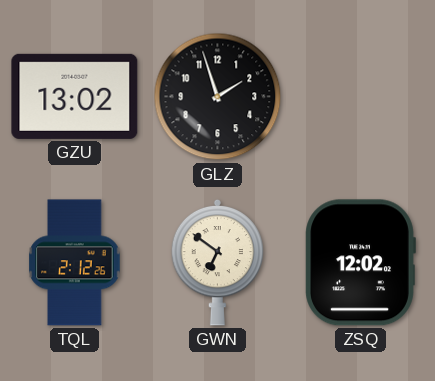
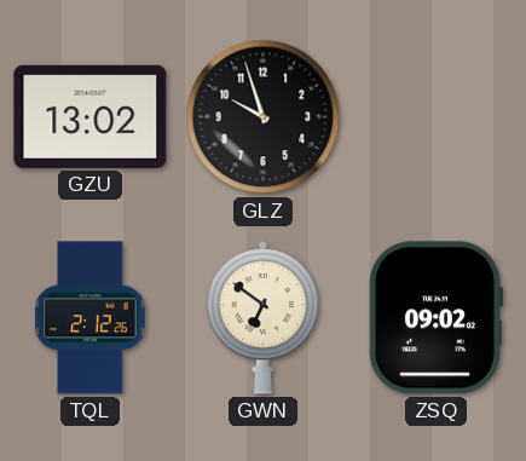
GLZ: 1:57 -> 9:57 (264, 117)
ZSQ: 12:02 -> 09:02 (435, 318)
